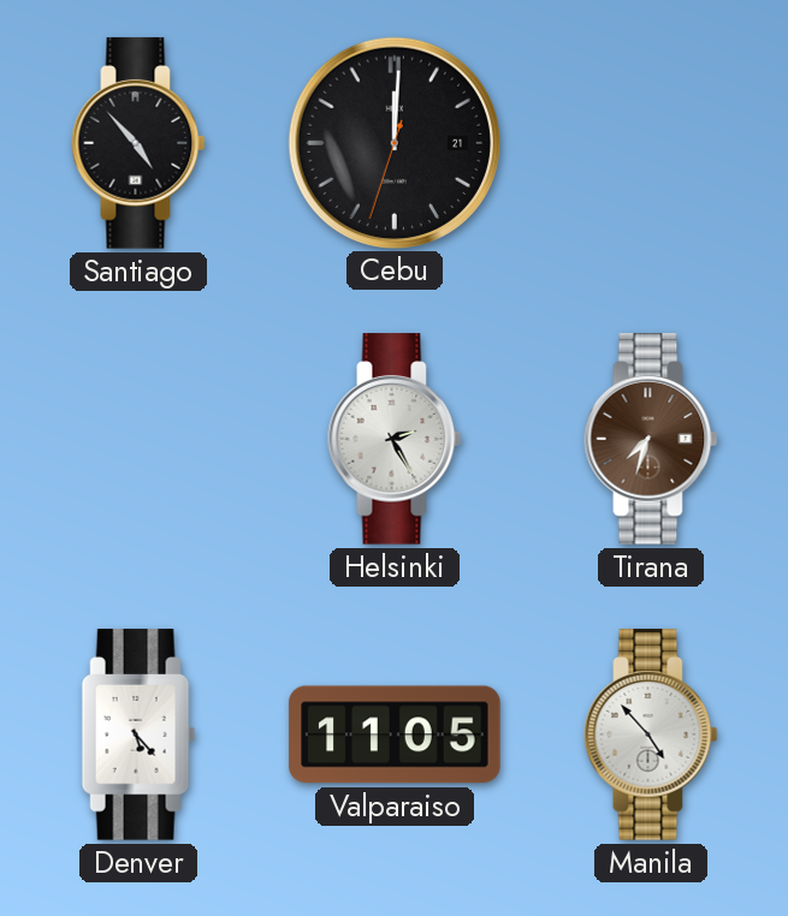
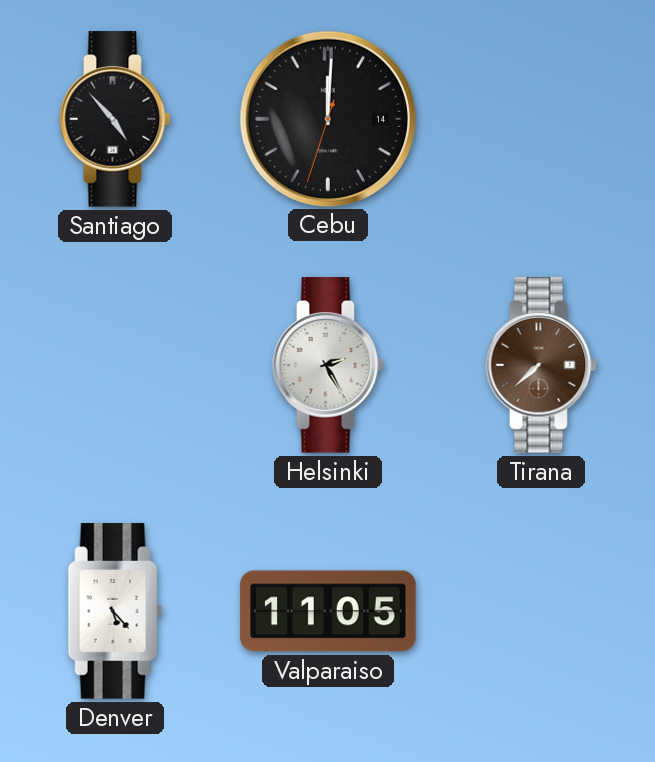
Cebu date: 21 -> 14 (327, 118)
Tirana: 7:33 -> 7:38 (541, 365)
Manila: 4:53 -> none (651, 734)
